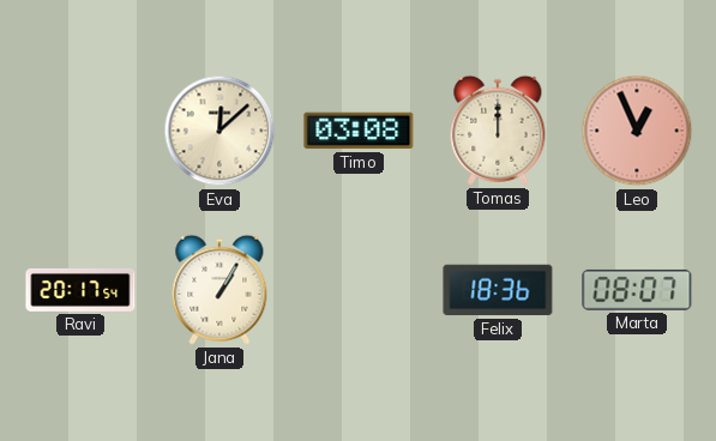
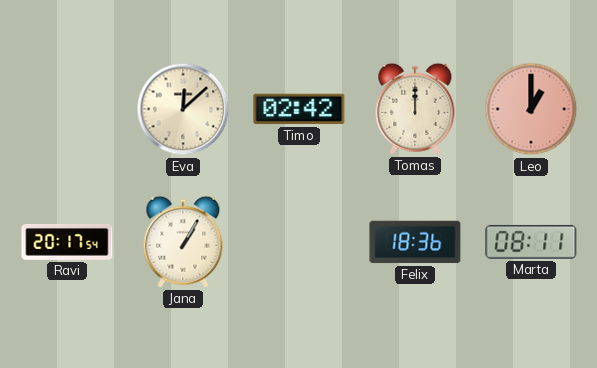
Timo: 03:08 -> 02:42 (299, 109)
Leo: 12:56 -> 1:00 (531, 109)
Marta: 08:07 -> 08:11 (531, 242)
